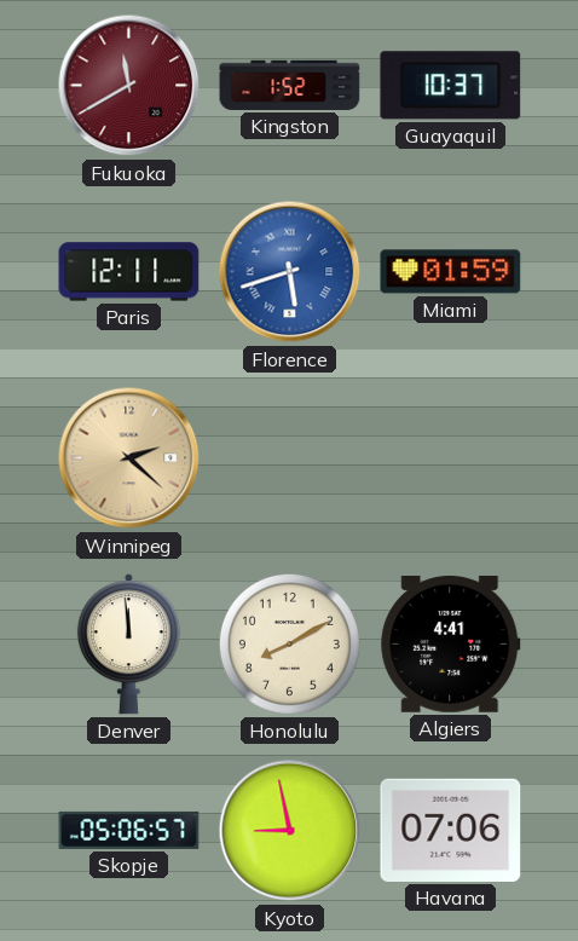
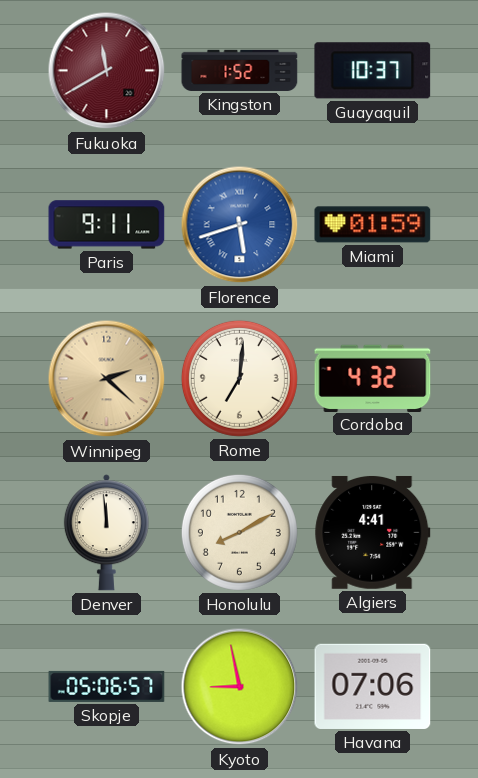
Paris: 12:11 -> 9:11 (107, 225)
Rome: none -> 7:01 (239, 378)
Cordoba: none -> 4:32 (373, 378)
